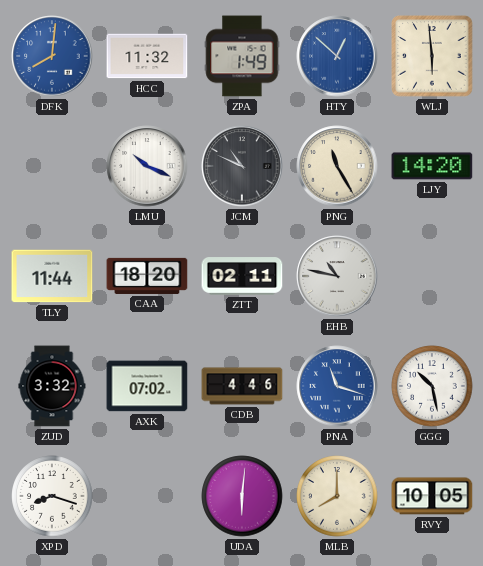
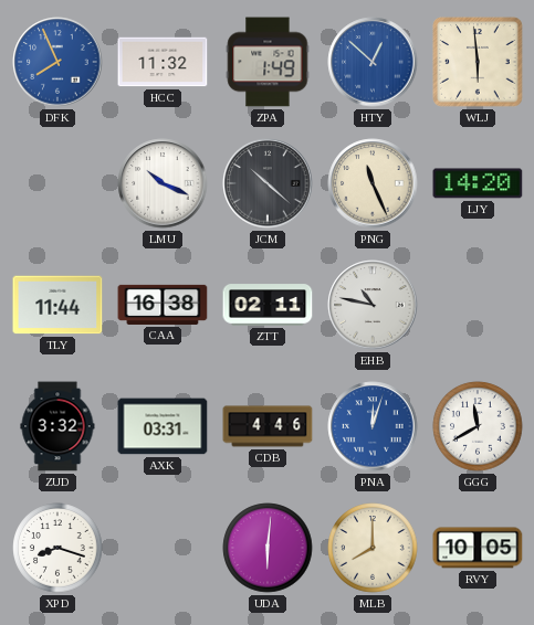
DFK: 8:01 -> 7:56 (57, 62)
JCM: 10:49 -> 10:22 (268, 183)
PNG: 11:25 -> 11:26 (373, 183)
CAA: 18:20 -> 16:38 (163, 305)
AXK: 07:02 -> 03:31 (163, 426)
PNA: 11:18 -> 12:03 (373, 426)
GGG: 10:28 -> 11:40 (478, 426)
